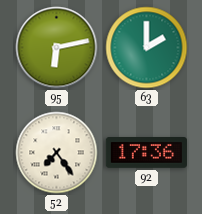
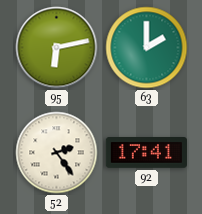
52: 7:24 -> 2:24 (57, 153)
92: 17:36 -> 17:41 (146, 153)
